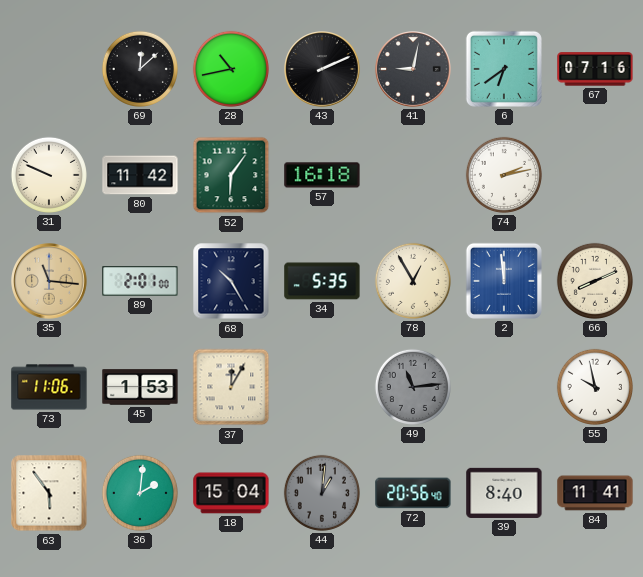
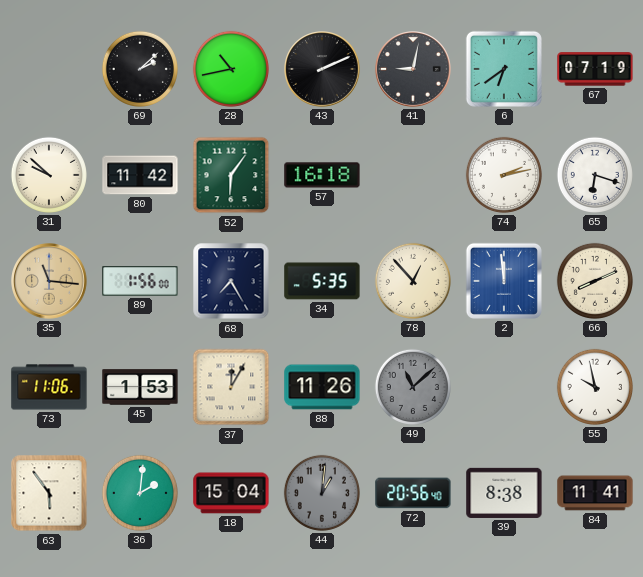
69: 12:08 -> 2:08 (140, 69)
67: 07:16 -> 07:19 (595, 69)
31: 9:49 -> 9:52 (49, 175)
65: none -> 6:18 (595, 175)
89: 2:01 -> 1:56 (140, 281)
68: 10:25 -> 7:25 (231, 281)
78: 12:55 -> 12:53 (413, 281)
88: none -> 11:26 (322, 387)
49: 11:14 -> 11:08 (413, 387)
39: 8:40 -> 8:38 (504, 493)
